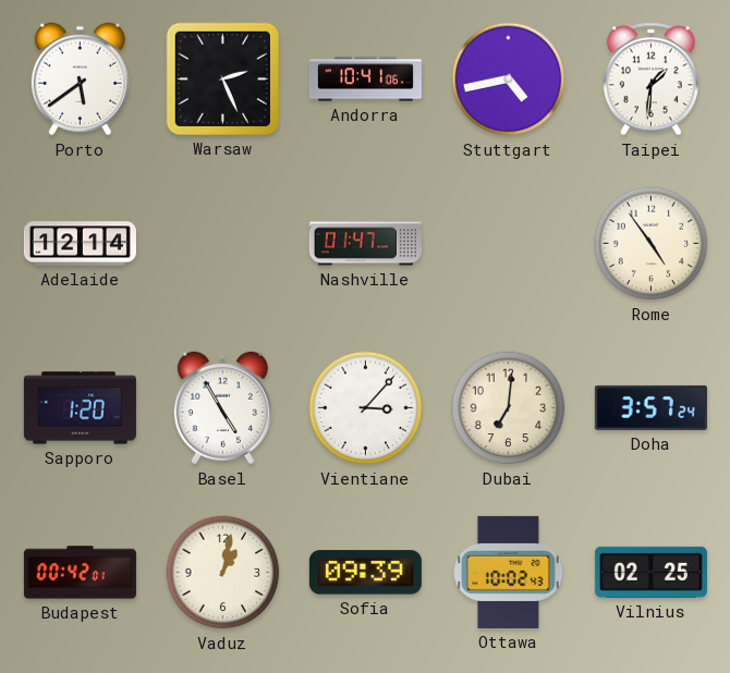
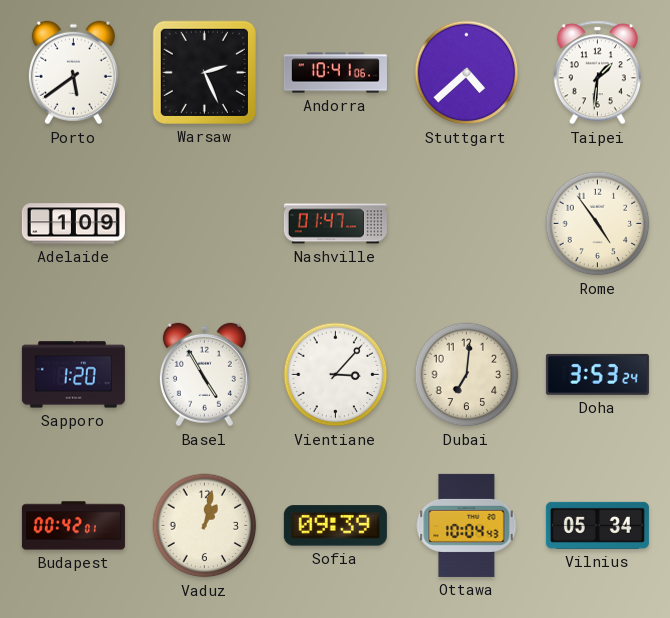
Stuttgart: 4:43 -> 4:38 (467, 73)
Adelaide: 12:14 -> 1:09 (73, 224)
Doha: 3:57 -> 3:53 (597, 374)
Ottawa: 10:02 -> 10:04 (467, 525)
Vilnius: 02:25 -> 05:34 (597, 525)
